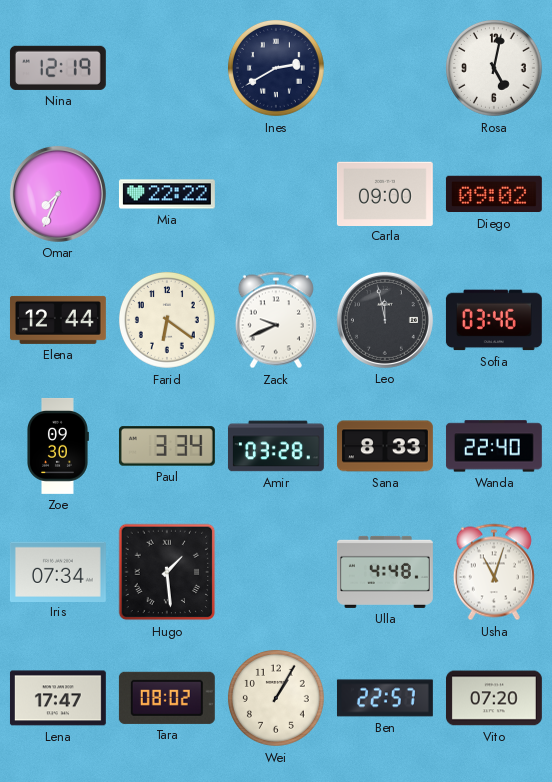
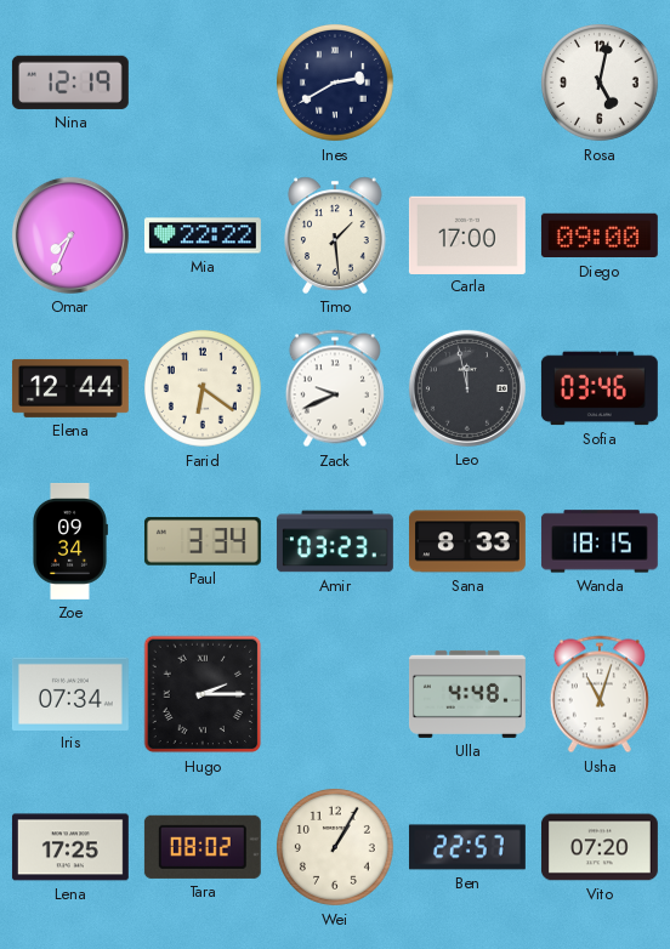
Timo: none -> 1:29 (335, 235)
Carla: 09:00 -> 17:00 (467, 234)
Diego: 09:02 -> 09:00 (600, 235)
Zoe: 09:30 -> 09:34 (70, 541)
Amir: 03:28 -> 03:23 (335, 541)
Wanda: 22:40 -> 18:15 (600, 541)
Hugo: 1:29 -> 2:15 (203, 694)
Lena: 17:47 -> 17:25 (70, 847)
